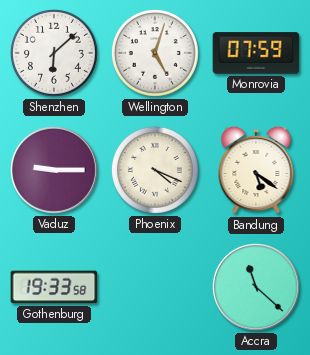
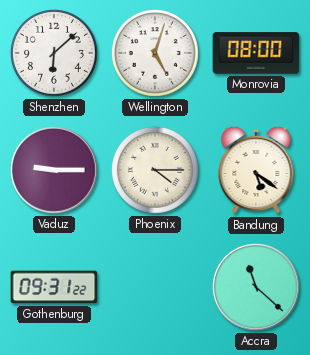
Monrovia: 07:59 -> 08:00 (256, 53)
Phoenix: 4:19 -> 4:15 (155, 170)
Gothenburg: 19:33 -> 09:31 (54, 287)
